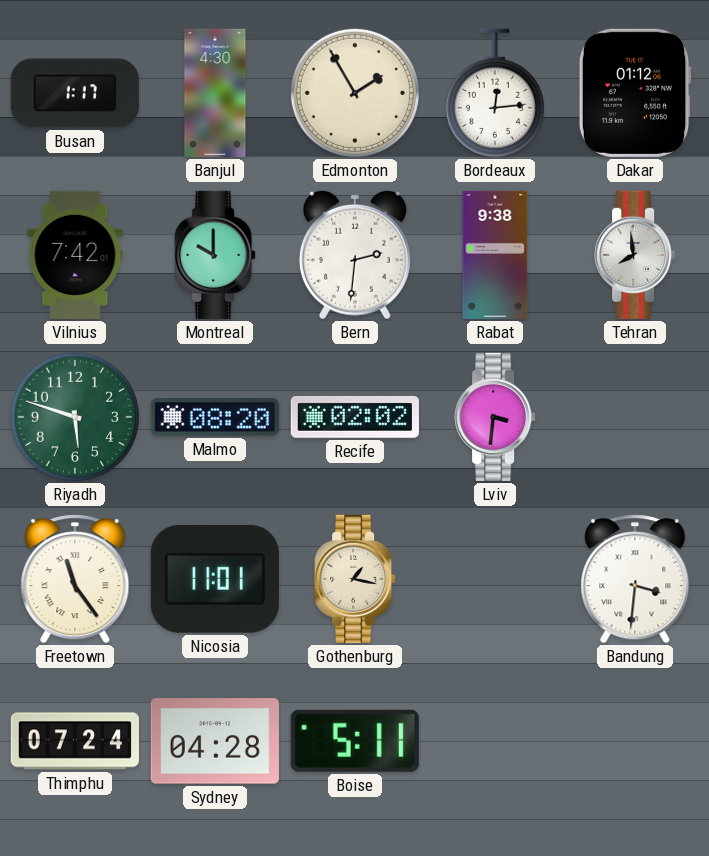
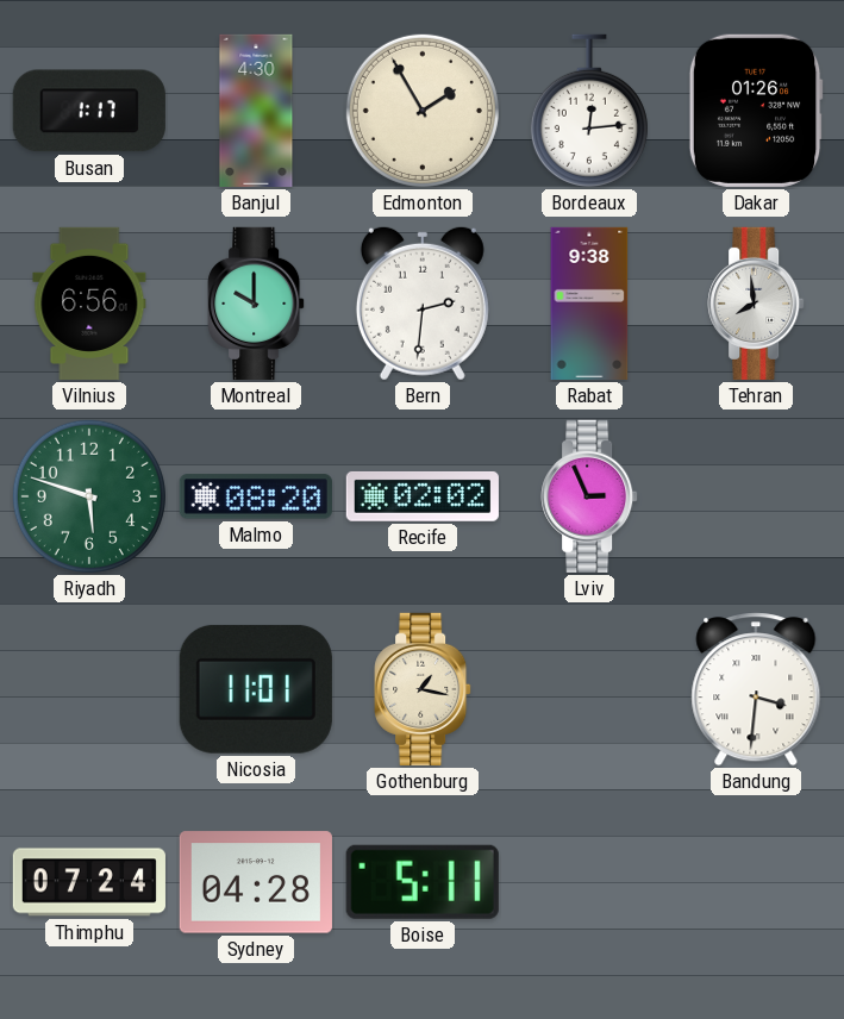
Dakar: 01:12 -> 01:26 (756, 111)
Vilnius: 7:42 -> 6:56 (89, 304)
Lviv: 3:31 -> 2:56 (589, 496)
Freetown: 11:24 -> none (75, 579)
